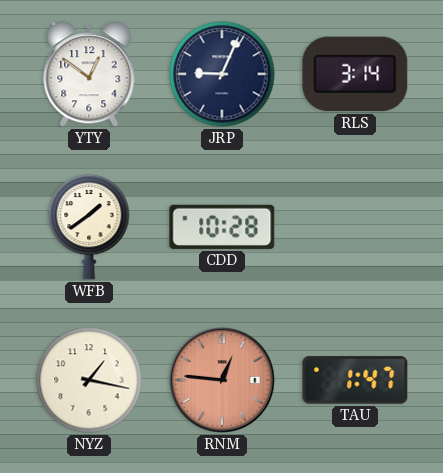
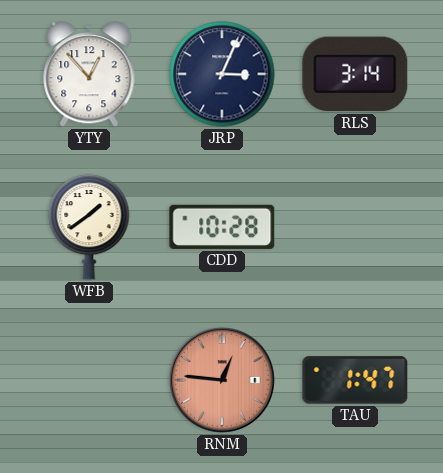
YTY: 12:51 -> 12:53 (89, 74)
JRP: 9:04 -> 3:04 (222, 74)
NYZ: 1:17 -> none (89, 380)
